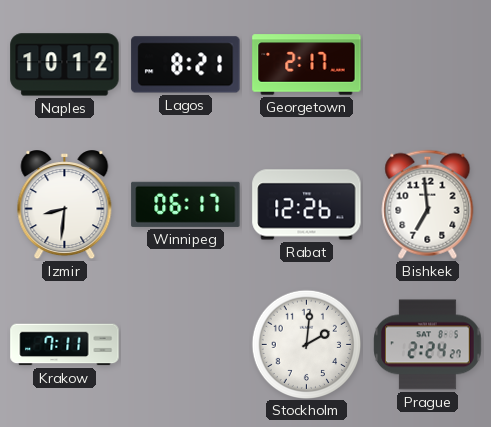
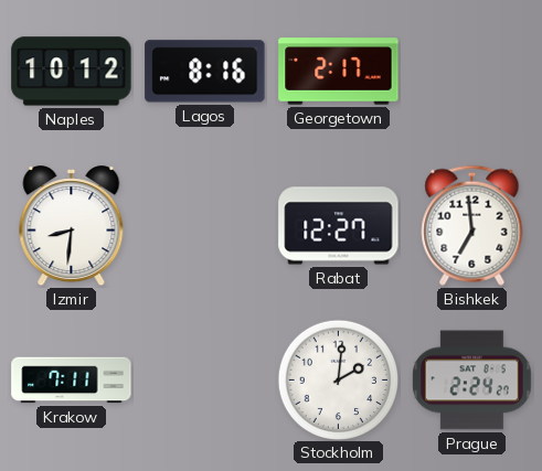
Lagos: 8:21 -> 8:16 (205, 72)
Winnipeg: 06:17 -> none (186, 204)
Rabat: 12:26 -> 12:27 (339, 226)
